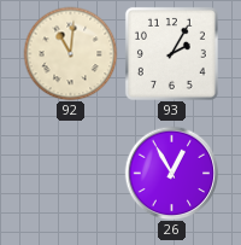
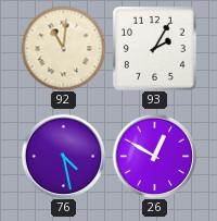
76: none -> 4:28 (63, 156)
26: 12:55 -> 12:50 (154, 156)
